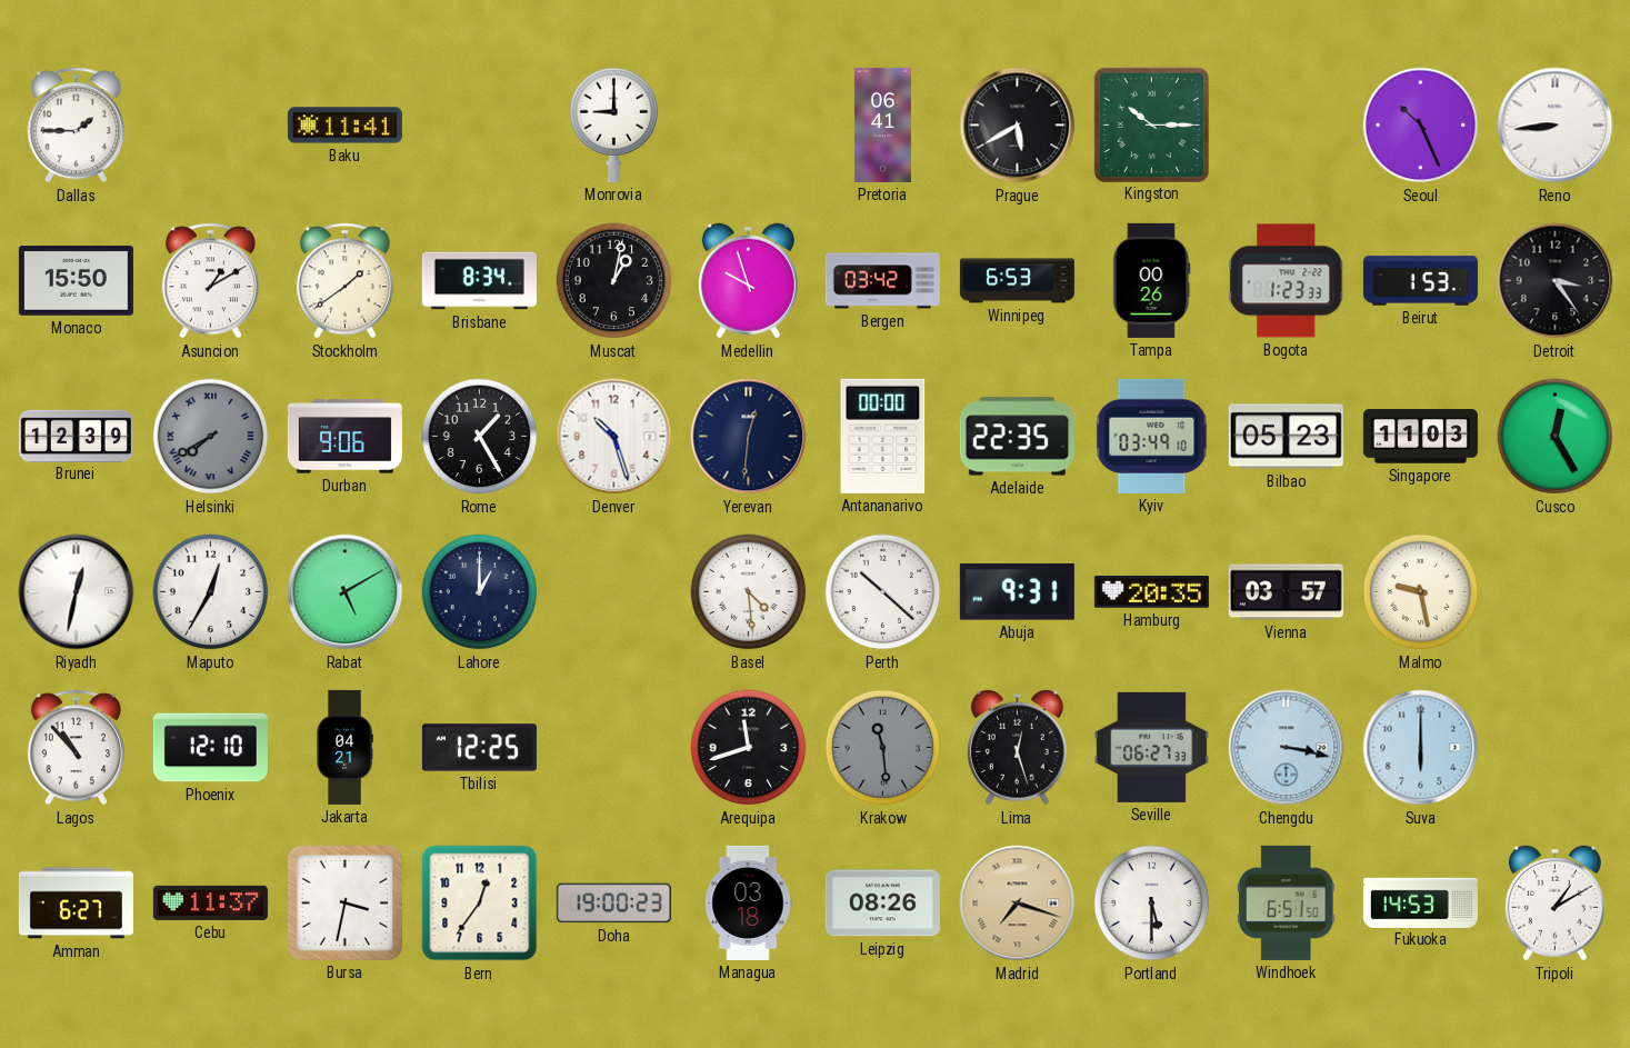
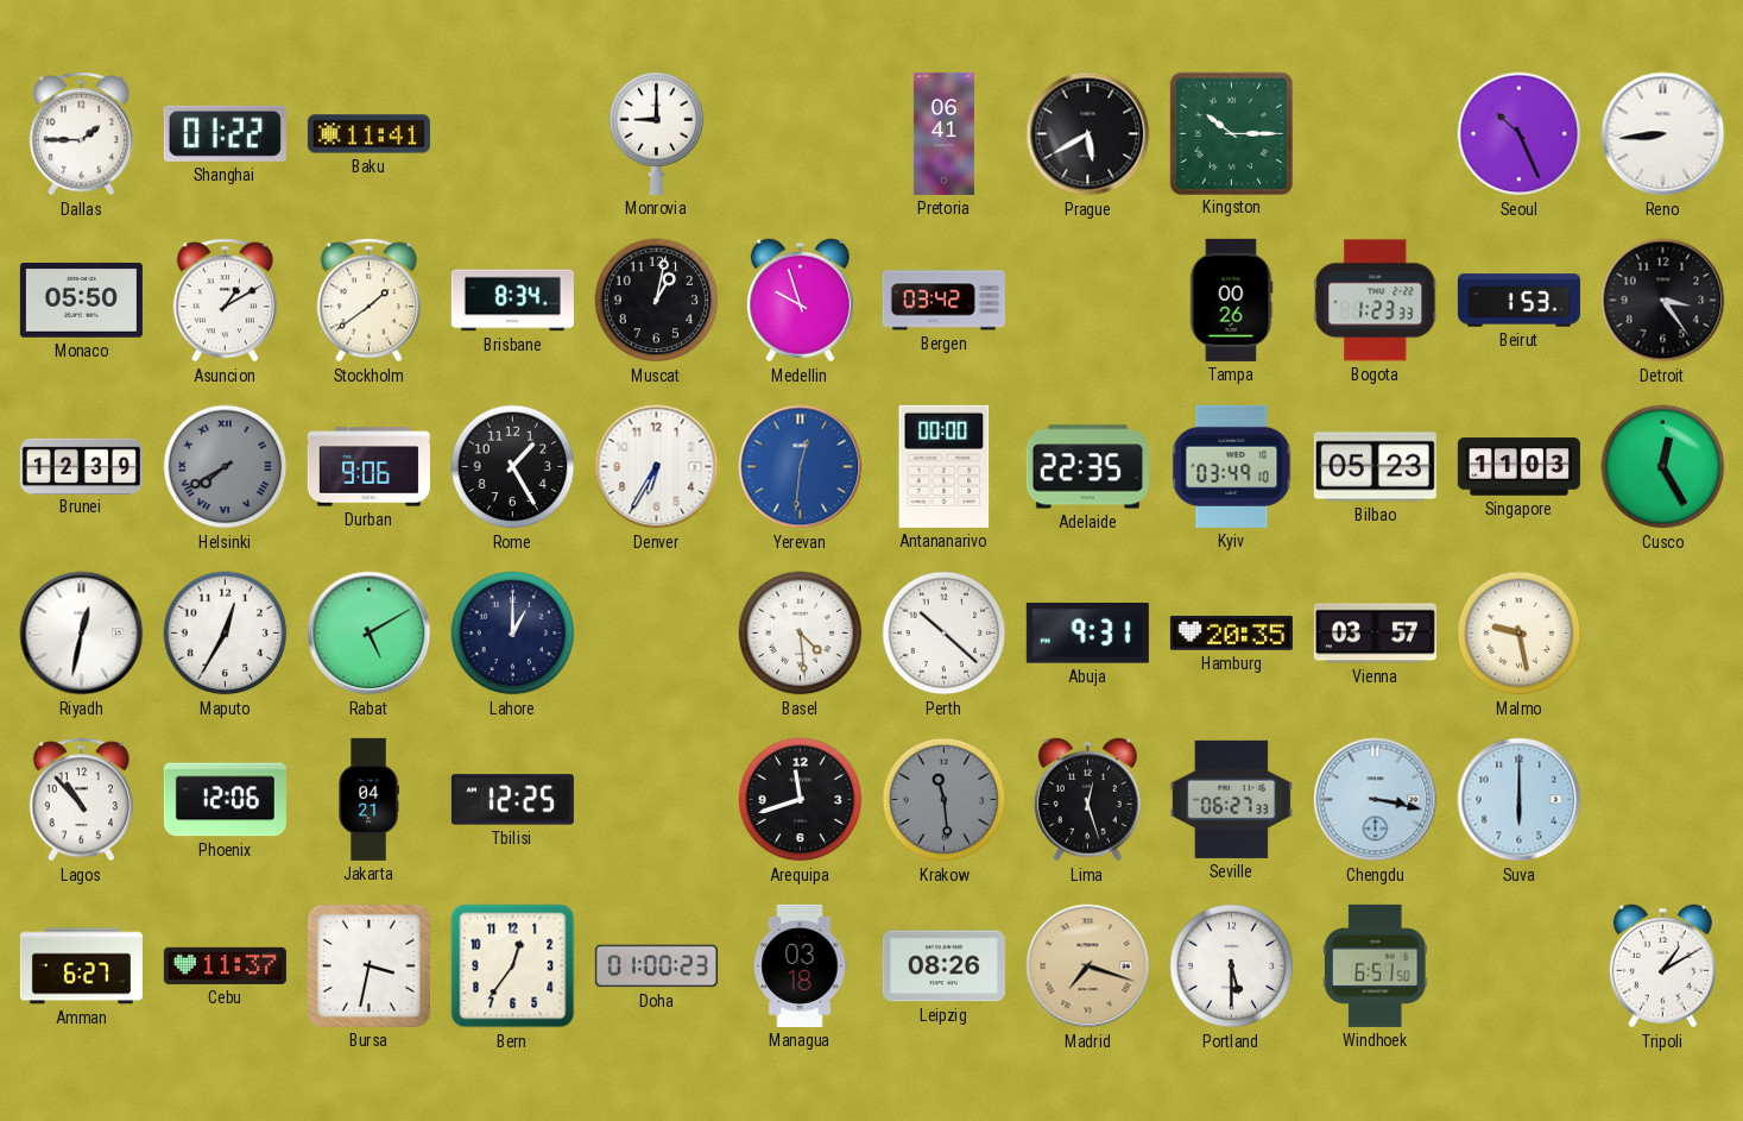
Shanghai: none -> 01:22 (225, 133)
Monaco: 15:50 -> 05:50 (81, 301)
Winnipeg: 6:53 -> none (1017, 281)
Denver: 10:27 -> 6:35 (657, 467)
Yerevan dial: navy -> blue (801, 467)
Phoenix: 12:10 -> 12:06 (225, 800)
Doha: 19:00 -> 01:00 (656, 966)
Fukuoka: 14:53 -> none (1420, 902)
